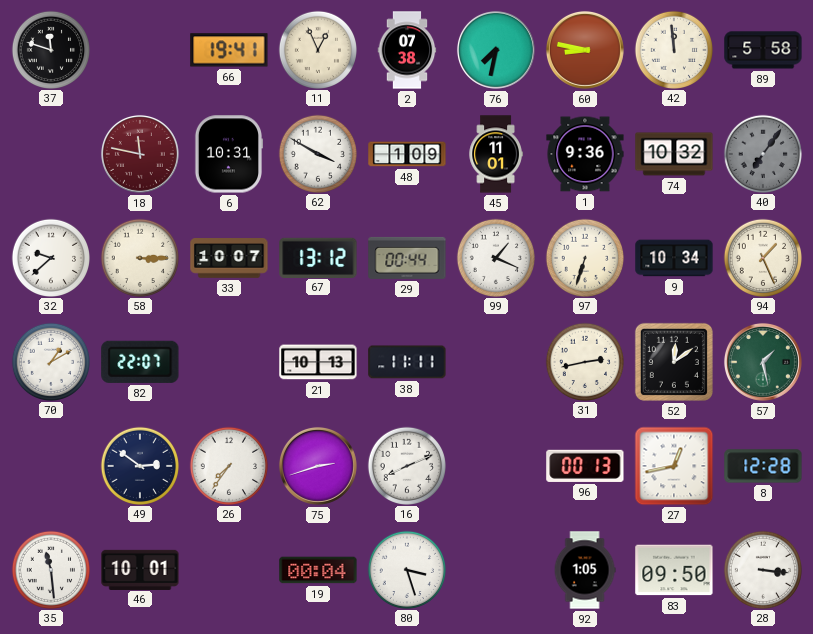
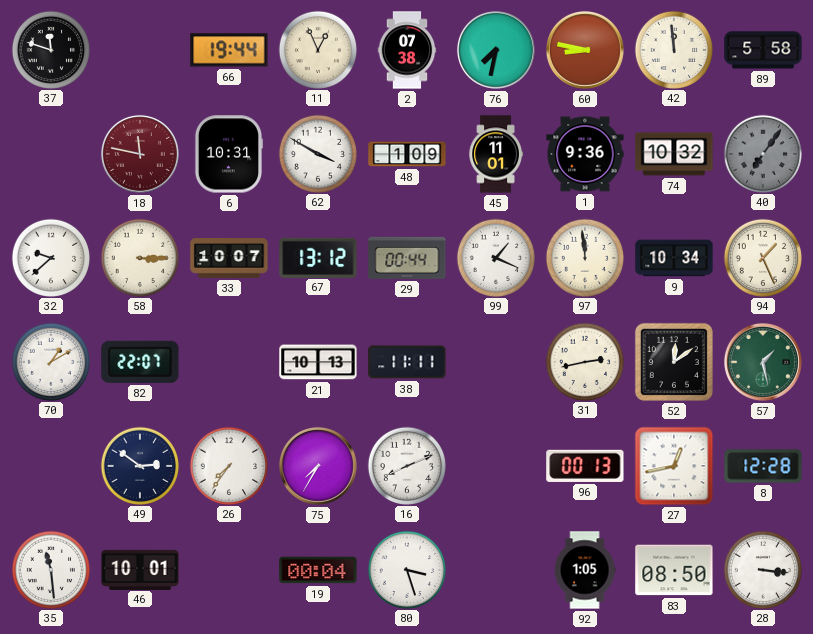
66: 19:41 -> 19:44 (229, 50)
97: 6:33 -> 11:59 (584, 257)
75: 2:42 -> 7:35 (318, 466)
83: 09:50 -> 08:50 (674, 570)
